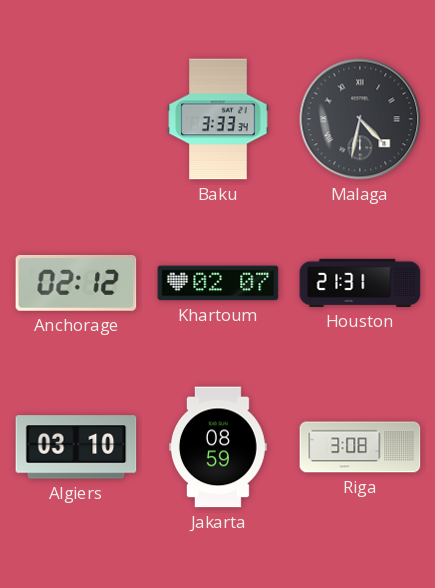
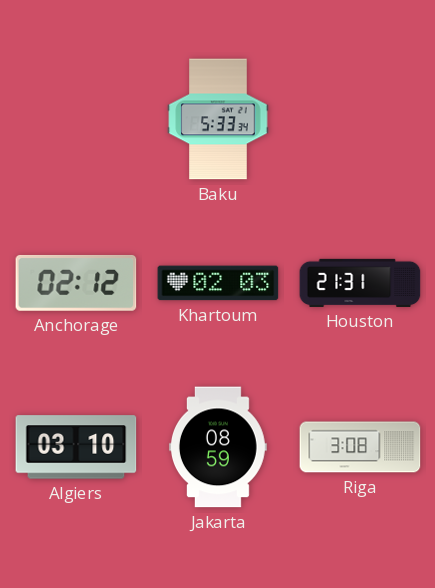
Baku: 3:33 -> 5:33 (218, 119)
Malaga: 4:32 -> none (360, 119)
Khartoum: 02:07 -> 02:03 (218, 283)
